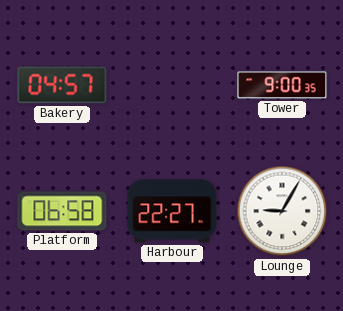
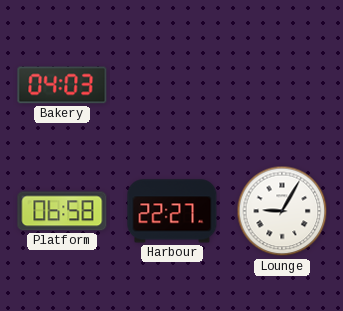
Bakery: 04:57 -> 04:03 (62, 85)
Tower: 9:00 -> none (282, 85)
